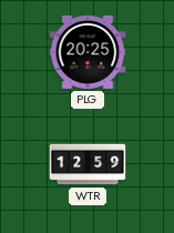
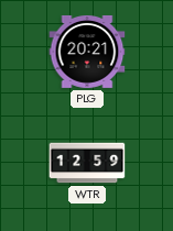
PLG: 20:25 -> 20:21 (87, 52)
